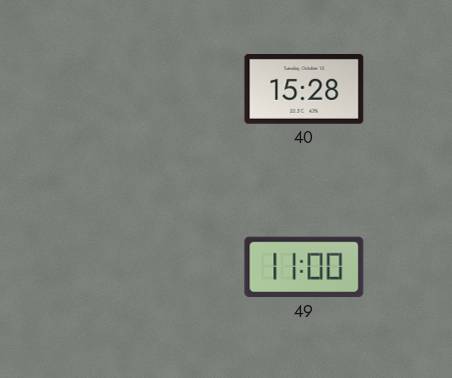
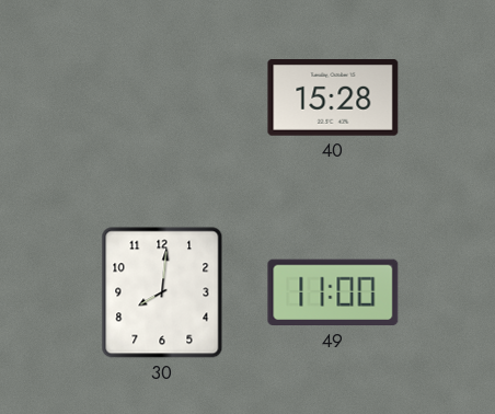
30: none -> 8:01 (162, 292)
